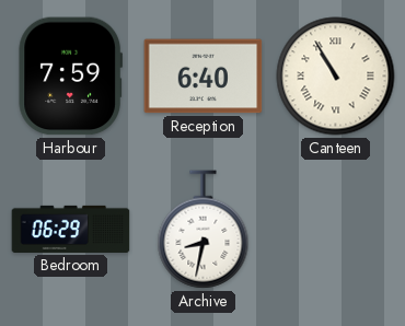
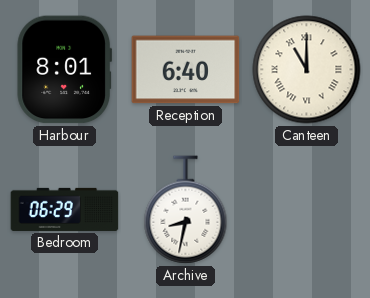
Harbour: 7:59 -> 8:01 (64, 70)
Canteen: 10:55 -> 11:00 (307, 70)
